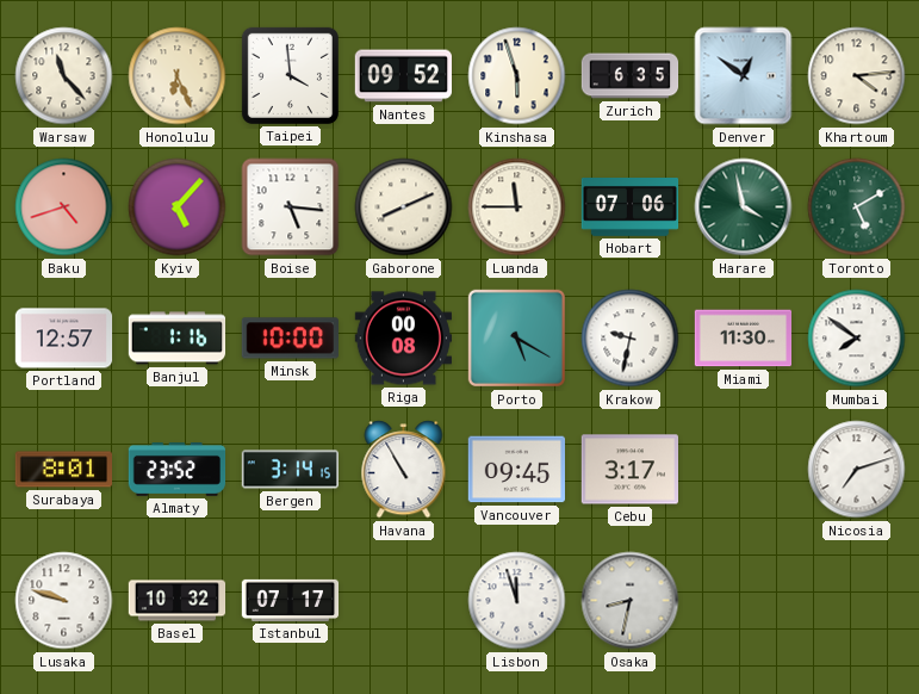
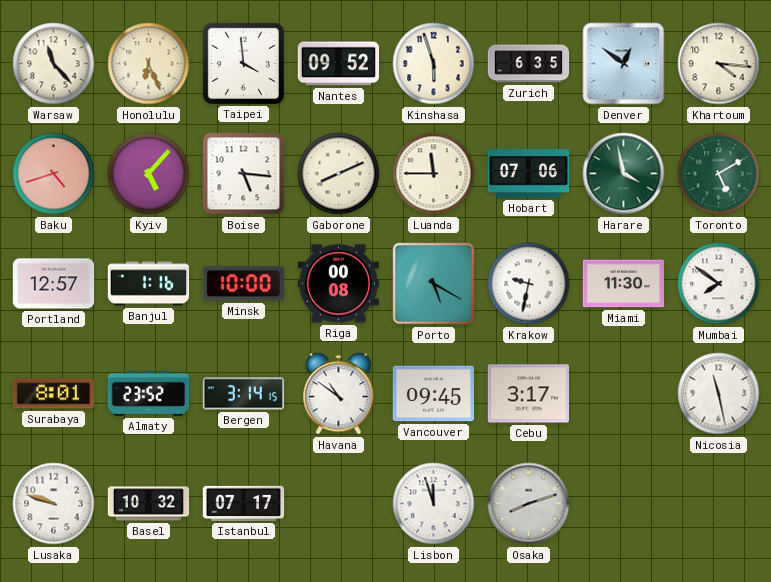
Khartoum: 4:14 -> 4:16 (719, 64)
Havana: 10:55 -> 10:51 (339, 394)
Nicosia: 7:12 -> 11:28 (719, 394)
Osaka: 8:32 -> 8:12 (529, 504)
